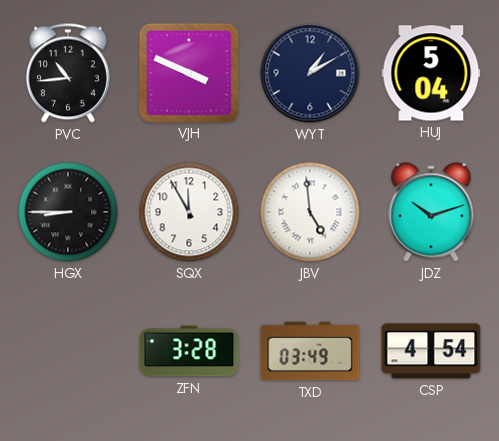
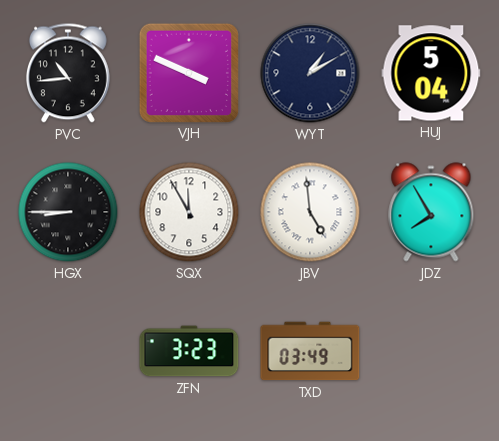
JDZ: 10:12 -> 7:55 (431, 212)
ZFN: 3:28 -> 3:23 (189, 351)
CSP: 4:54 -> none (431, 351)
